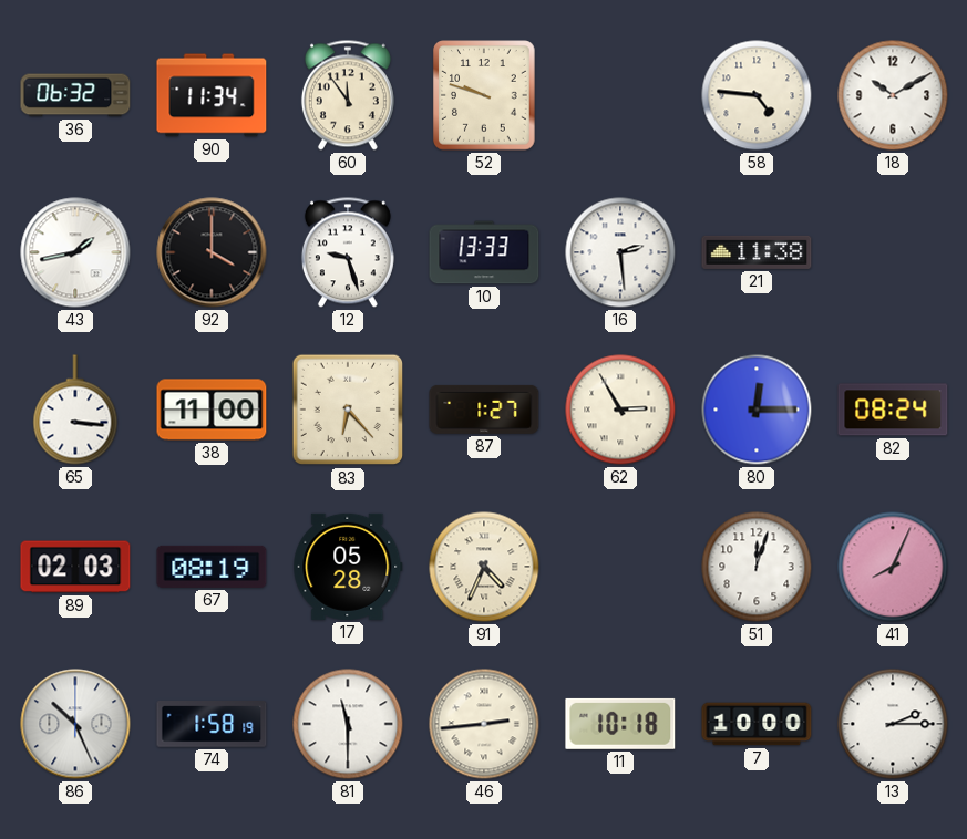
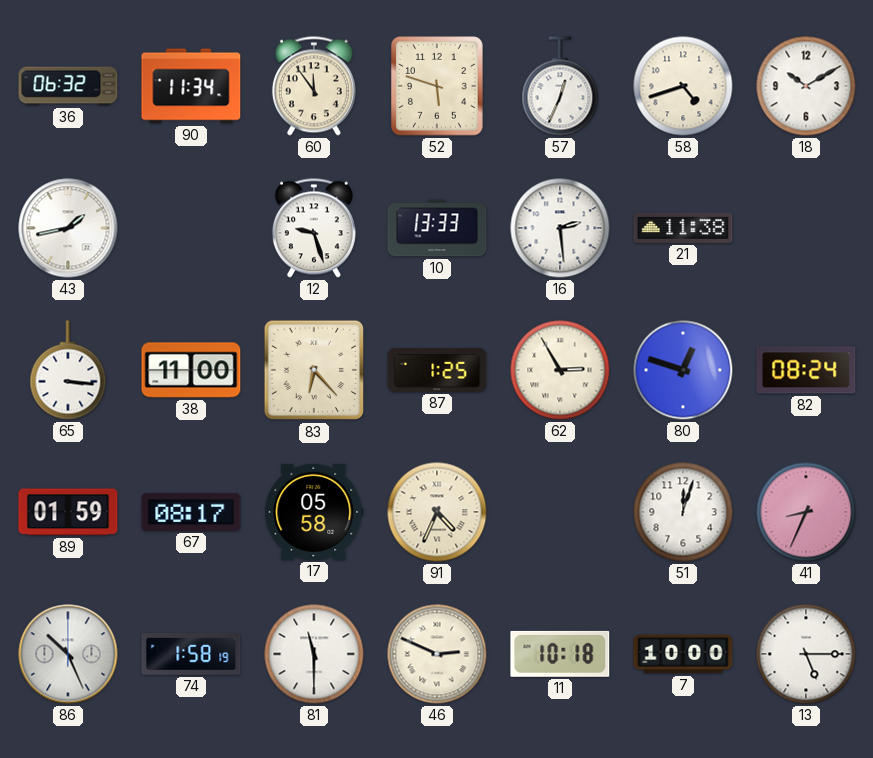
52: 9:48 -> 5:48 (437, 86)
57: none -> 12:34 (560, 86)
58: 4:46 -> 4:42 (683, 86)
92: 4:00 -> none (212, 252)
87: 1:27 -> 1:25 (437, 370)
80: 12:15 -> 12:48 (683, 370)
89: 02:03 -> 01:59 (68, 512)
67: 08:19 -> 08:17 (191, 512)
17: 05:28 -> 05:58 (314, 512)
41: 8:04 -> 8:34 (806, 512)
46: 2:44 -> 2:49 (437, 654)
13: 2:15 -> 5:15 (806, 654)
